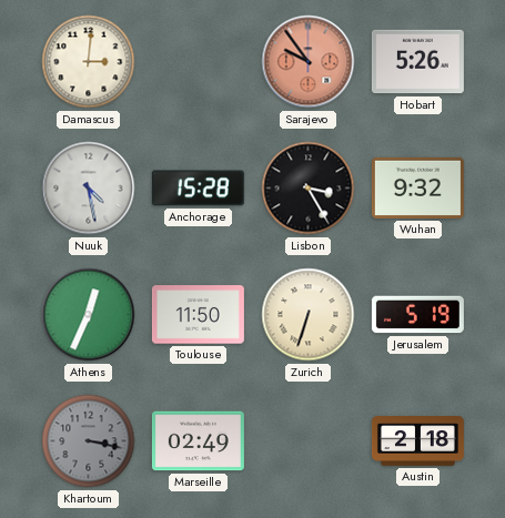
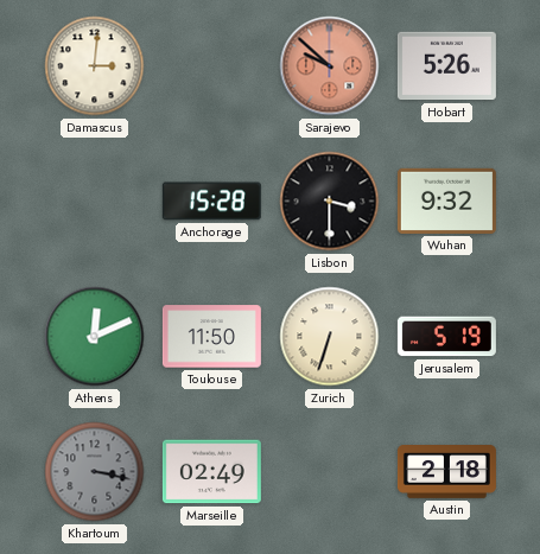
Sarajevo: 9:54 -> 9:52 (330, 66)
Nuuk: 4:28 -> none (89, 189)
Lisbon: 3:25 -> 3:30 (330, 202)
Athens: 12:34 -> 12:11 (95, 337)
